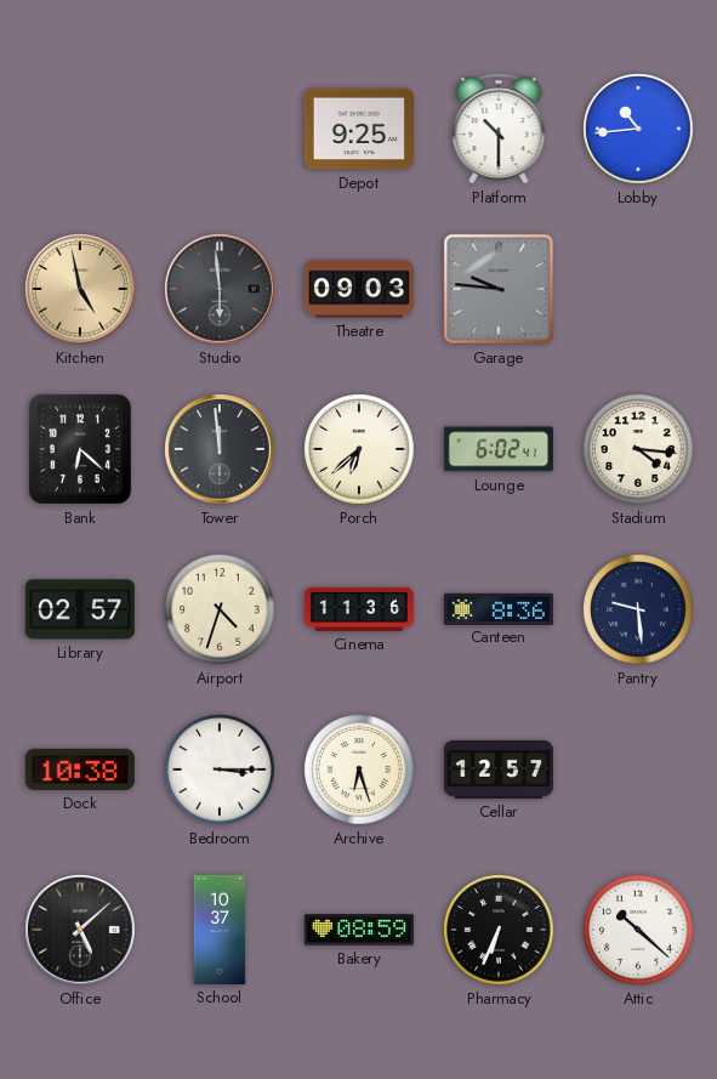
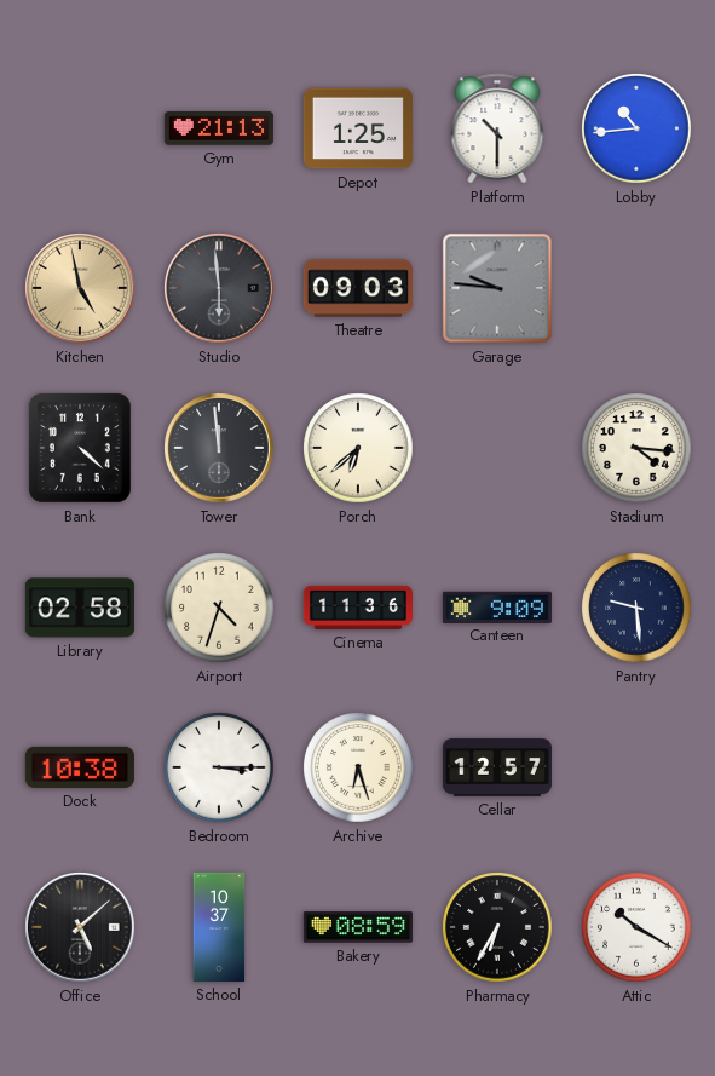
Gym: none -> 21:13 (219, 130)
Depot: 9:25 -> 1:25 (358, 128)
Bank: 6:22 -> 4:22 (80, 448)
Lounge: 6:02 -> none (499, 449)
Library: 02:57 -> 02:58 (80, 608)
Canteen: 8:36 -> 9:09 (497, 606)
Pharmacy: 6:34 -> 6:35 (497, 927)
Attic: 10:22 -> 10:20 (636, 927)
